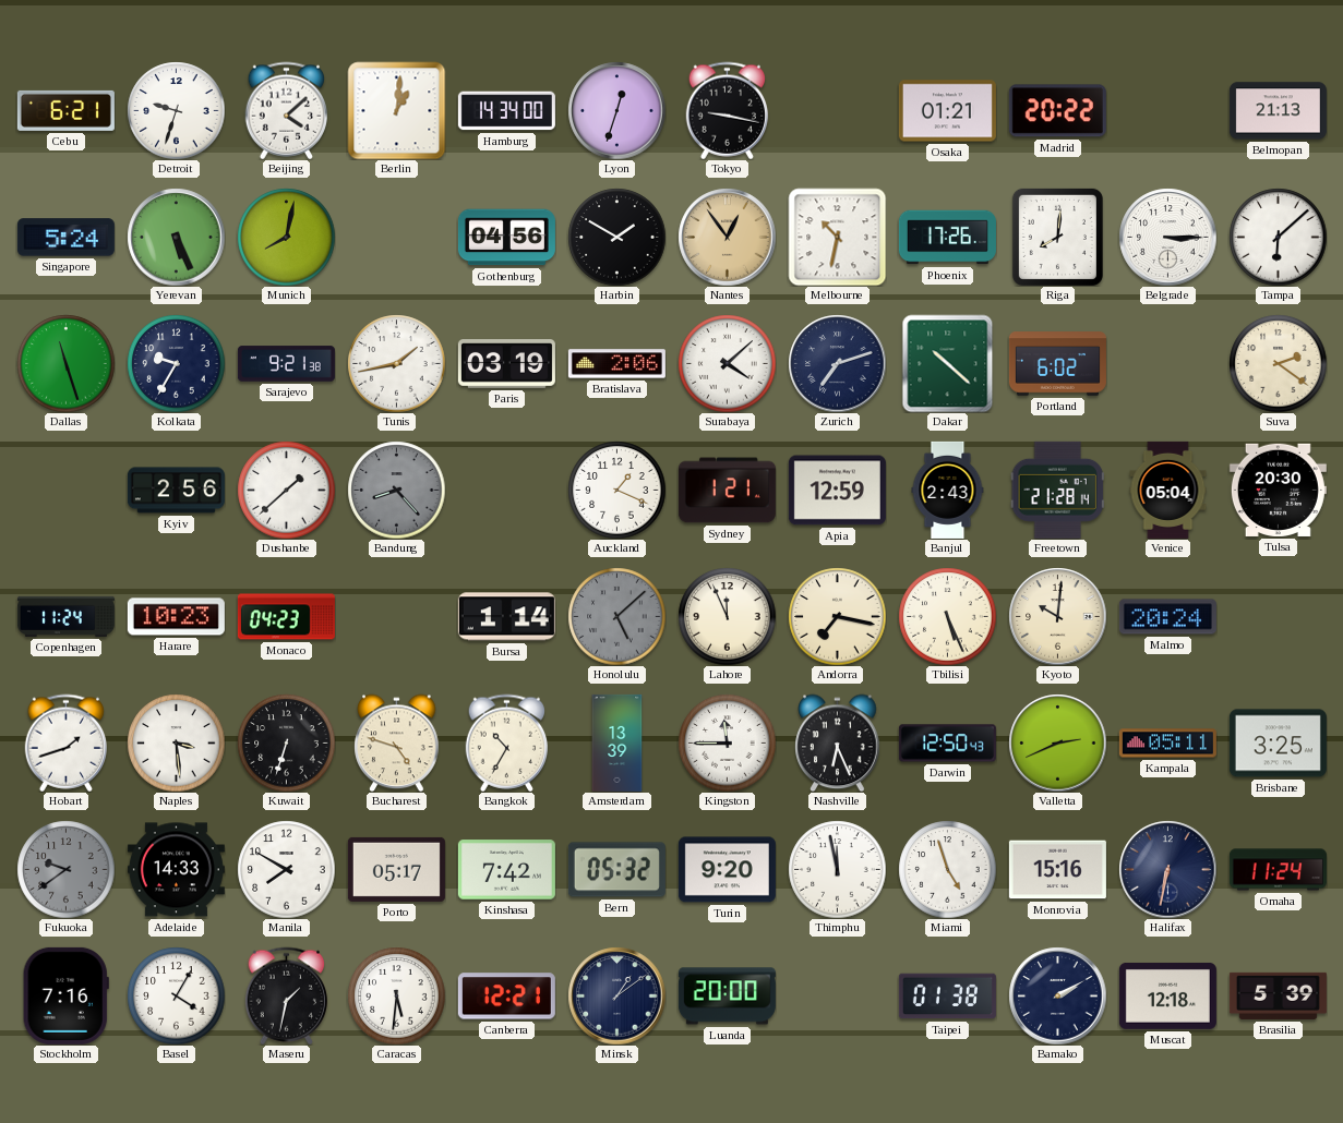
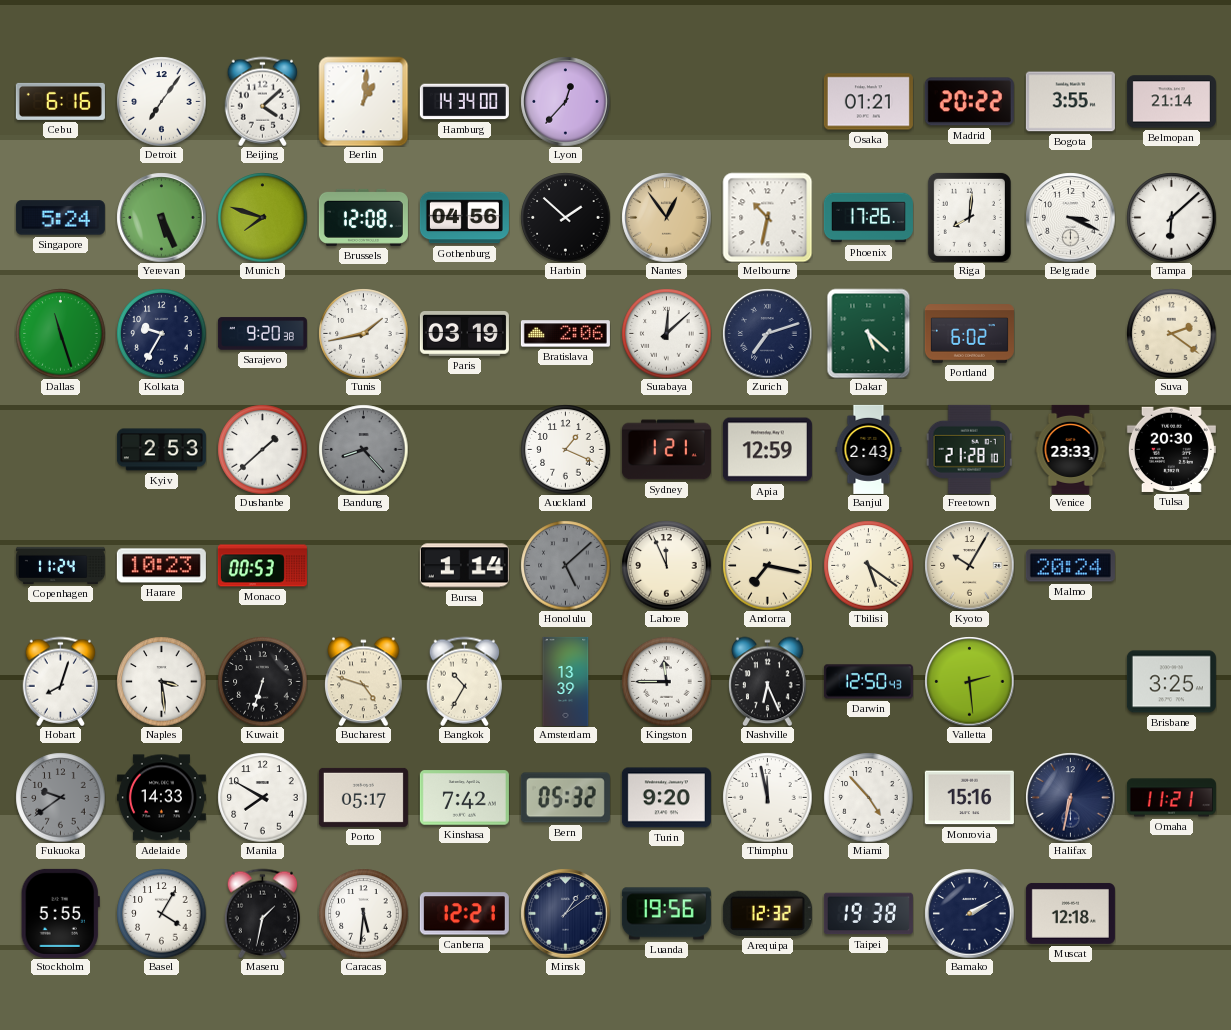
Cebu: 6:21 -> 6:16 (60, 101)
Detroit: 9:33 -> 7:06 (161, 101)
Lyon: 12:33 -> 12:37 (565, 101)
Tokyo: 9:17 -> none (728, 110)
Bogota: none -> 3:55 (1070, 102)
Belmopan: 21:13 -> 21:14 (1171, 102)
Munich: 8:02 -> 7:48 (262, 217)
Brussels: none -> 12:08 (363, 217)
Harbin: 1:50 -> 1:52 (565, 217)
Belgrade: 3:15 -> 3:19 (1070, 217)
Sarajevo: 9:21 -> 9:20 (262, 334)
Surabaya: 4:08 -> 12:08 (666, 333)
Dakar: 10:22 -> 5:22 (869, 333)
Kyiv: 2:56 -> 2:53 (161, 450)
Freetown: 21:28:14 -> 21:28:10 (969, 449)
Venice: 05:04 -> 23:33 (1071, 449)
Monaco: 04:23 -> 00:53 (262, 566)
Tbilisi: 5:26 -> 5:21 (868, 565)
Kyoto: 10:01 -> 10:05 (969, 565)
Hobart: 1:42 -> 8:03 (61, 681)
Valletta: 2:41 -> 2:29 (969, 681)
Kampala: 05:11 -> none (1167, 744)
Miami: 4:57 -> 4:53 (868, 797)
Omaha: 11:24 -> 11:21 (1171, 798)
Stockholm: 7:16 -> 5:55 (60, 913)
Luanda: 20:00 -> 19:56 (666, 914)
Arequipa: none -> 12:32 (767, 913)
Taipei: 01:38 -> 19:38 (868, 914)
Brasilia: 5:39 -> none (1278, 995)
